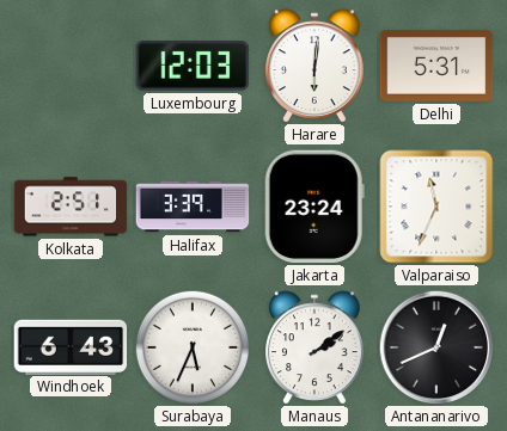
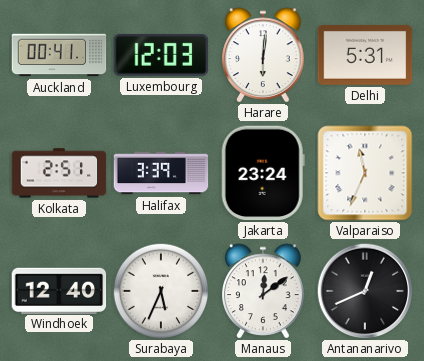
Auckland: none -> 00:41 (59, 55)
Windhoek: 6:43 -> 12:40 (59, 290)
Manaus: 2:09 -> 12:09 (263, 291)
